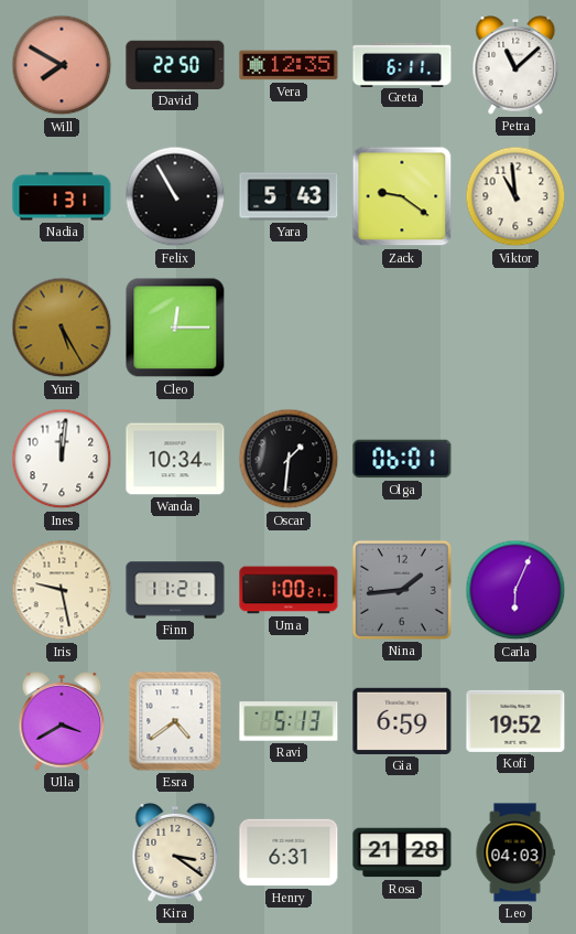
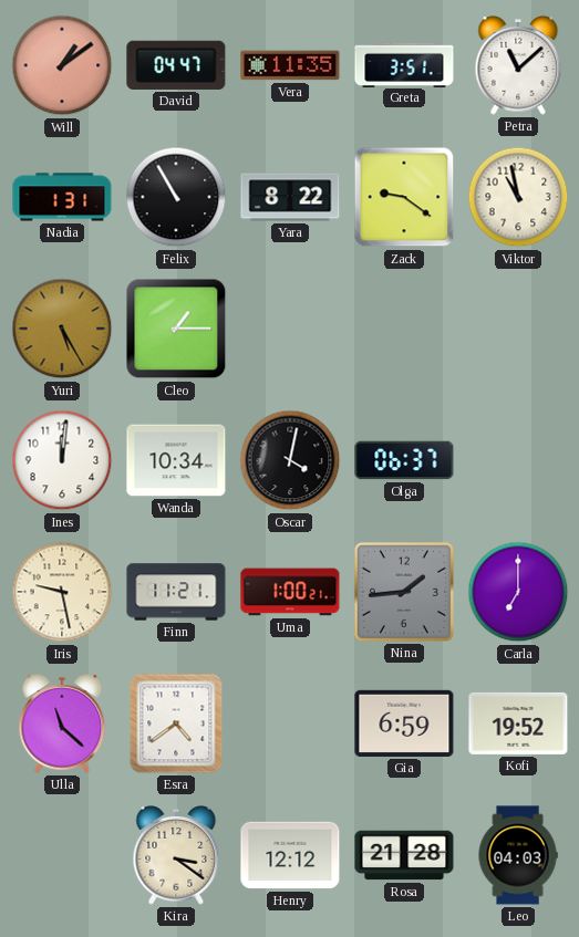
Will: 7:50 -> 1:09 (62, 65)
David: 22:50 -> 04:47 (176, 65)
Vera: 12:35 -> 11:35 (290, 65)
Greta: 6:11 -> 3:51 (404, 64)
Yara: 5:43 -> 8:22 (290, 197)
Viktor: 10:59 -> 10:58 (518, 197)
Cleo: 12:15 -> 1:15 (176, 329)
Oscar: 1:31 -> 4:02 (290, 460)
Olga: 06:01 -> 06:37 (404, 460)
Carla: 6:04 -> 7:00 (518, 592)
Ulla: 3:40 -> 11:22 (62, 725)
Ravi: 5:13 -> none (289, 721)
Henry: 6:31 -> 12:12 (290, 855)
